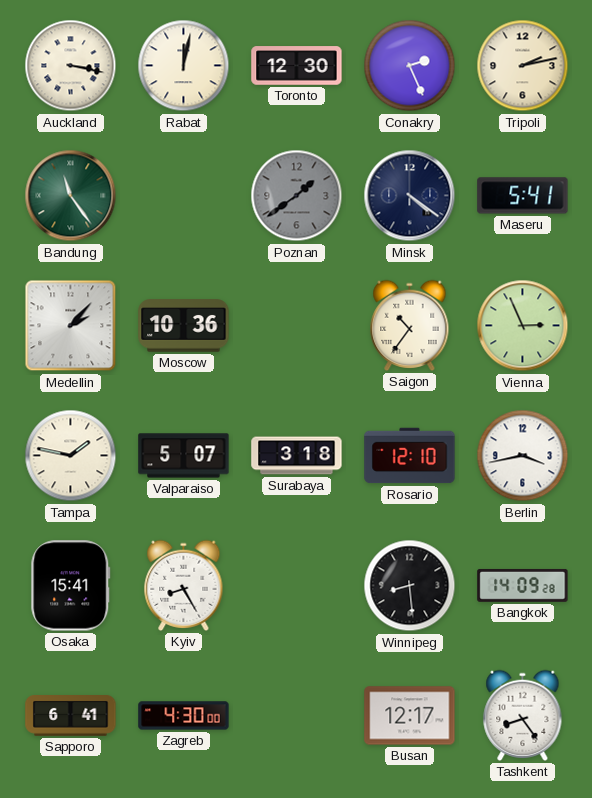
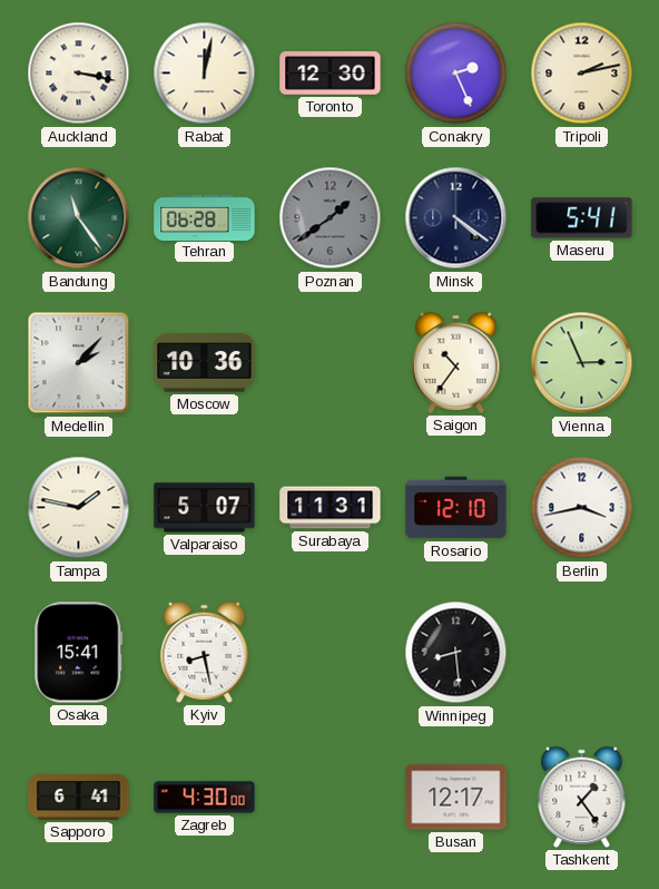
Tehran: none -> 06:28 (205, 217)
Surabaya: 3:18 -> 11:31 (331, 508)
Kyiv: 8:25 -> 8:28 (205, 652)
Bangkok: 14:09 -> none (523, 585)
Tashkent: 8:24 -> 1:24 (582, 797)
